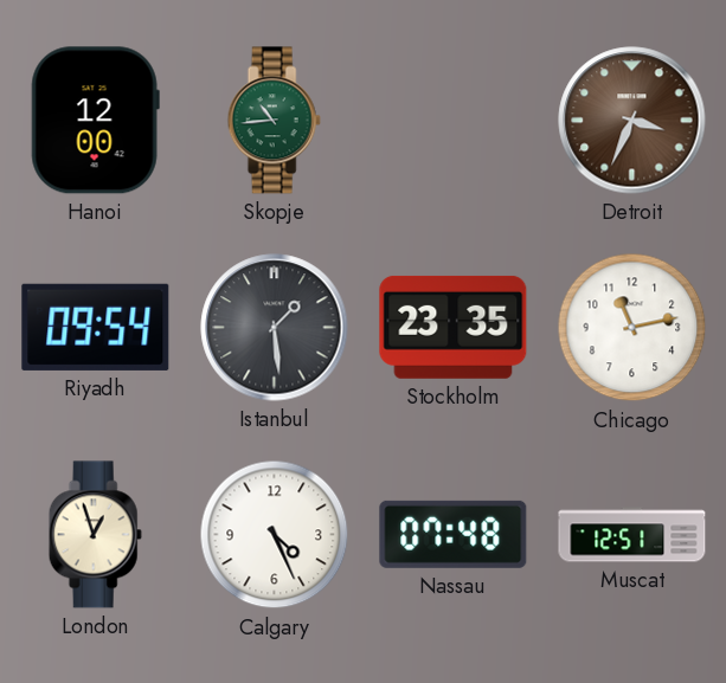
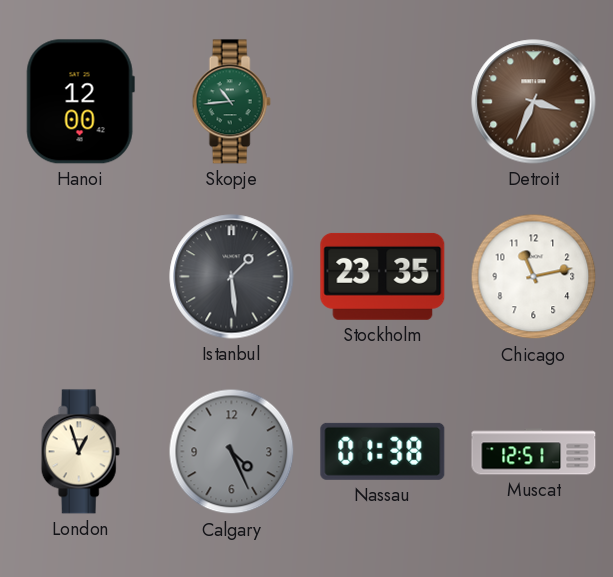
Riyadh: 09:54 -> none (96, 327)
Calgary dial: white -> grey (232, 452)
Nassau: 07:48 -> 01:38 (383, 451)
